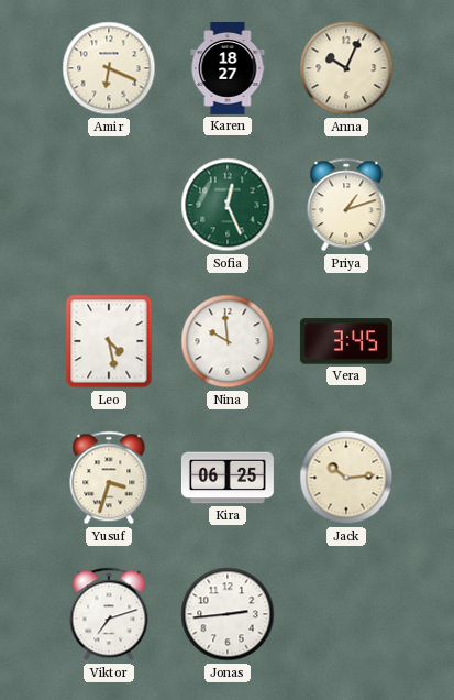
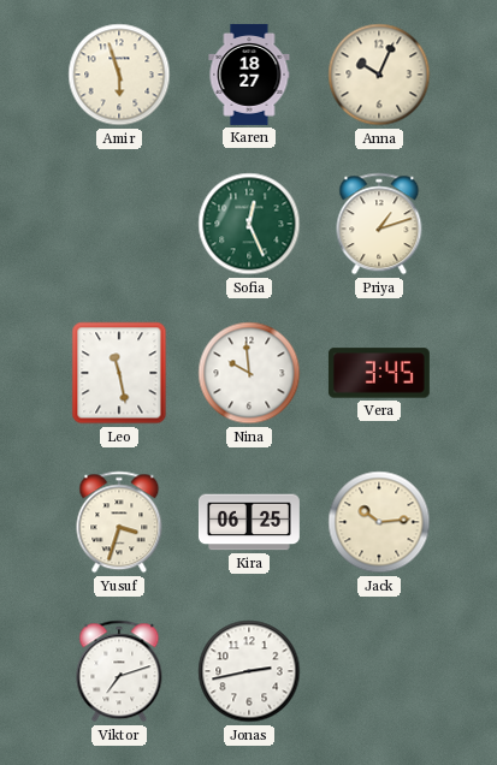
Amir: 6:19 -> 5:57 (119, 75)
Leo: 4:28 -> 11:28 (119, 373)
Jonas: 2:44 -> 2:43 (249, 671)
